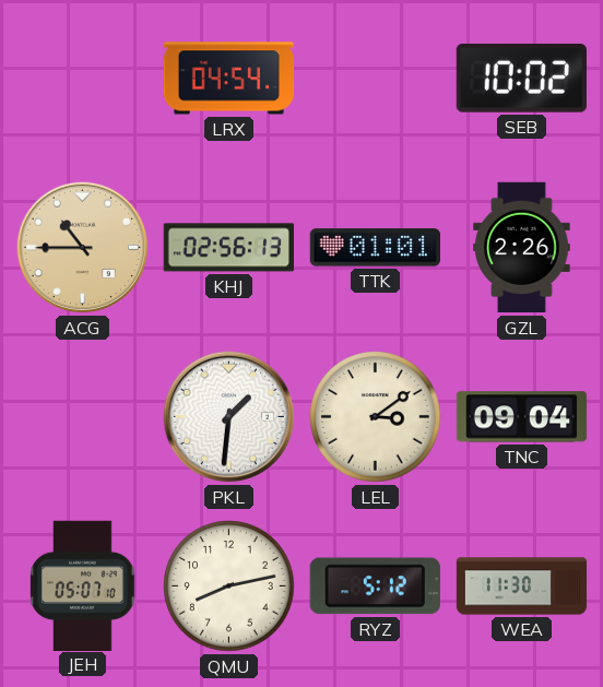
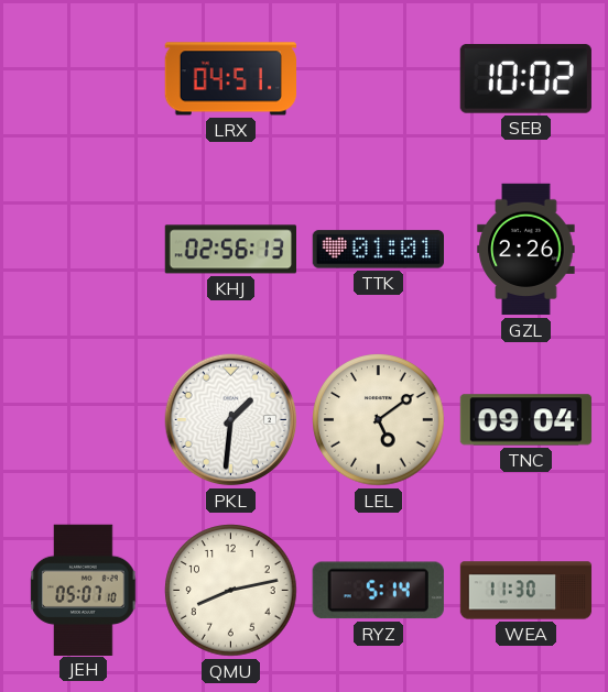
LRX: 04:54 -> 04:51 (230, 79)
ACG: 10:45 -> none (83, 248)
LEL: 3:09 -> 5:09 (379, 420)
RYZ: 5:12 -> 5:14 (378, 591)
